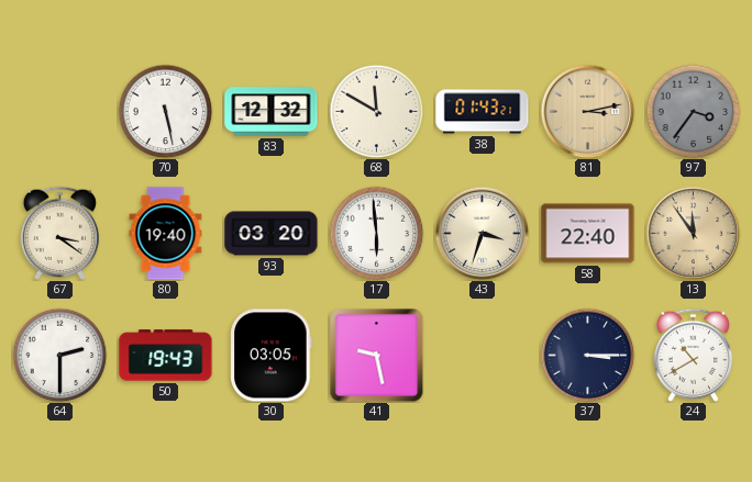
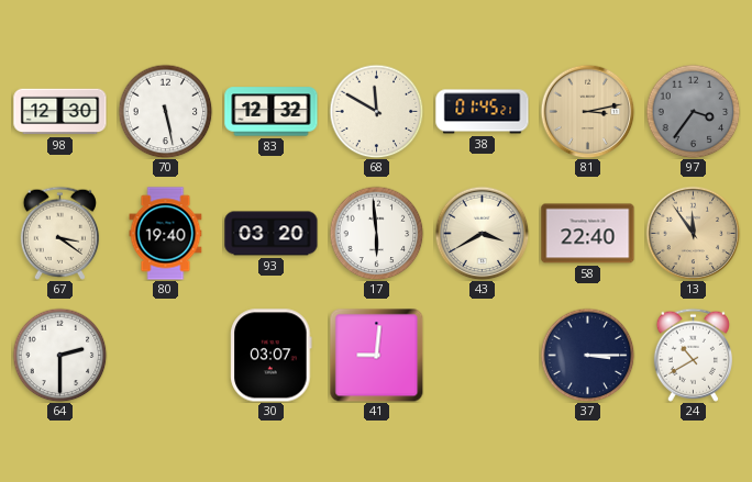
98: none -> 12:30 (60, 112)
38: 01:43 -> 01:45 (483, 112)
43: 3:33 -> 3:40 (482, 233)
50: 19:43 -> none (166, 356)
30: 03:05 -> 03:07 (272, 356)
41: 9:28 -> 9:01 (376, 355)
